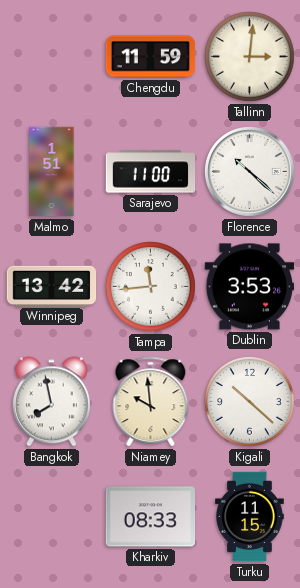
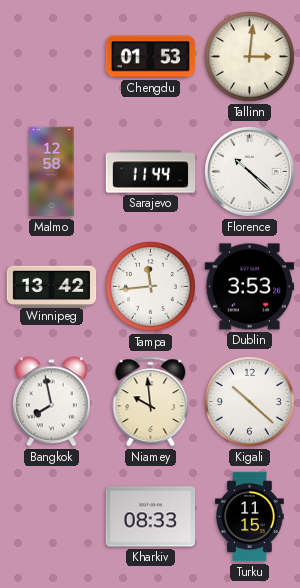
Chengdu: 11:59 -> 01:53 (151, 57)
Malmo: 1:51 -> 12:58 (52, 172)
Sarajevo: 11:00 -> 11:44 (151, 172)
